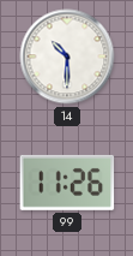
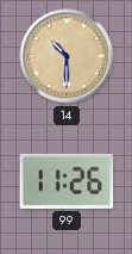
14 dial: white -> champagne (67, 56)
